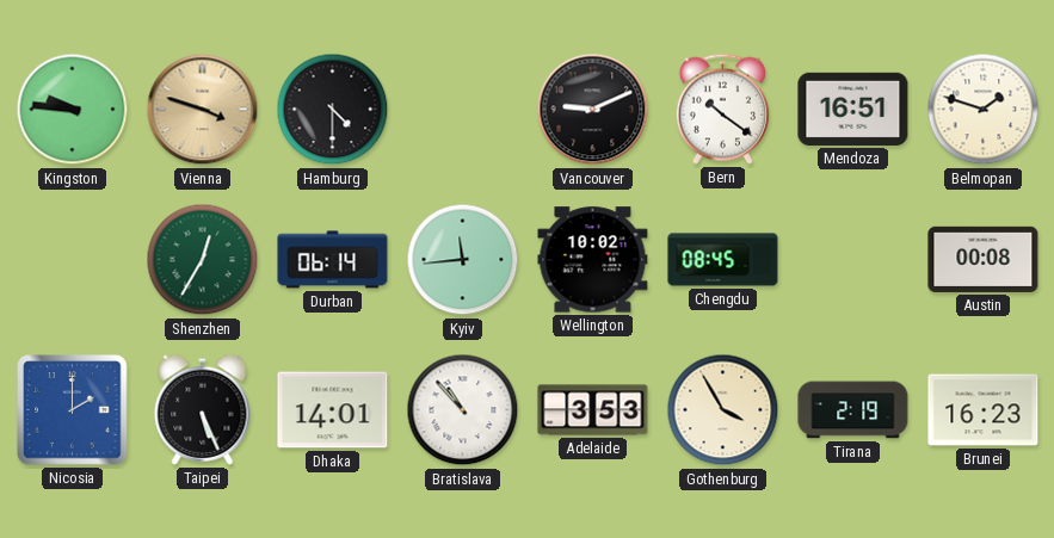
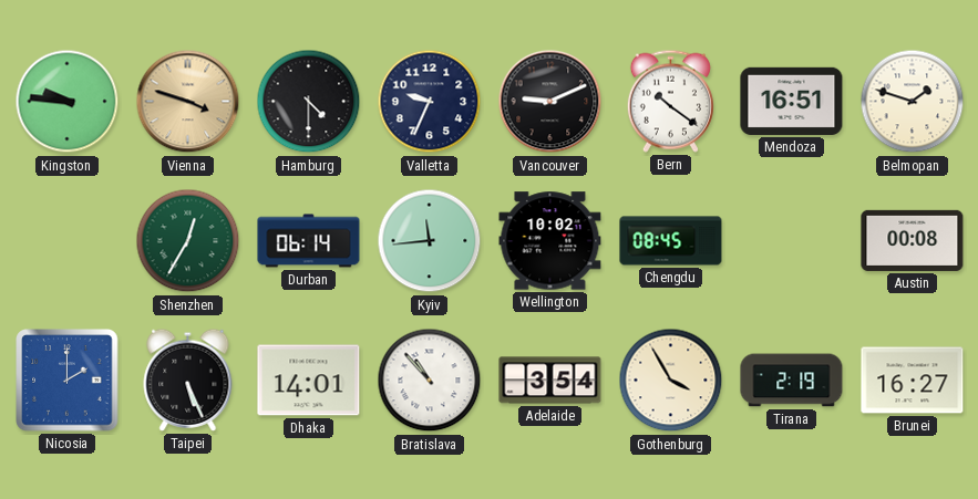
Valletta: none -> 9:34 (430, 102)
Adelaide: 3:53 -> 3:54 (550, 381)
Brunei: 16:23 -> 16:27 (913, 381)
